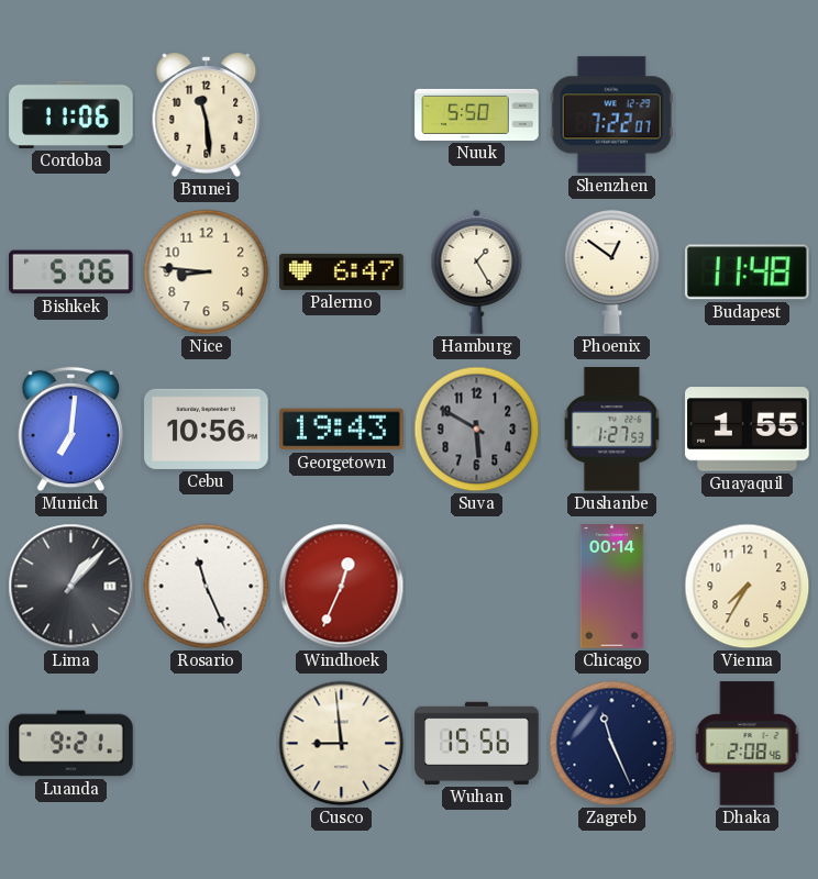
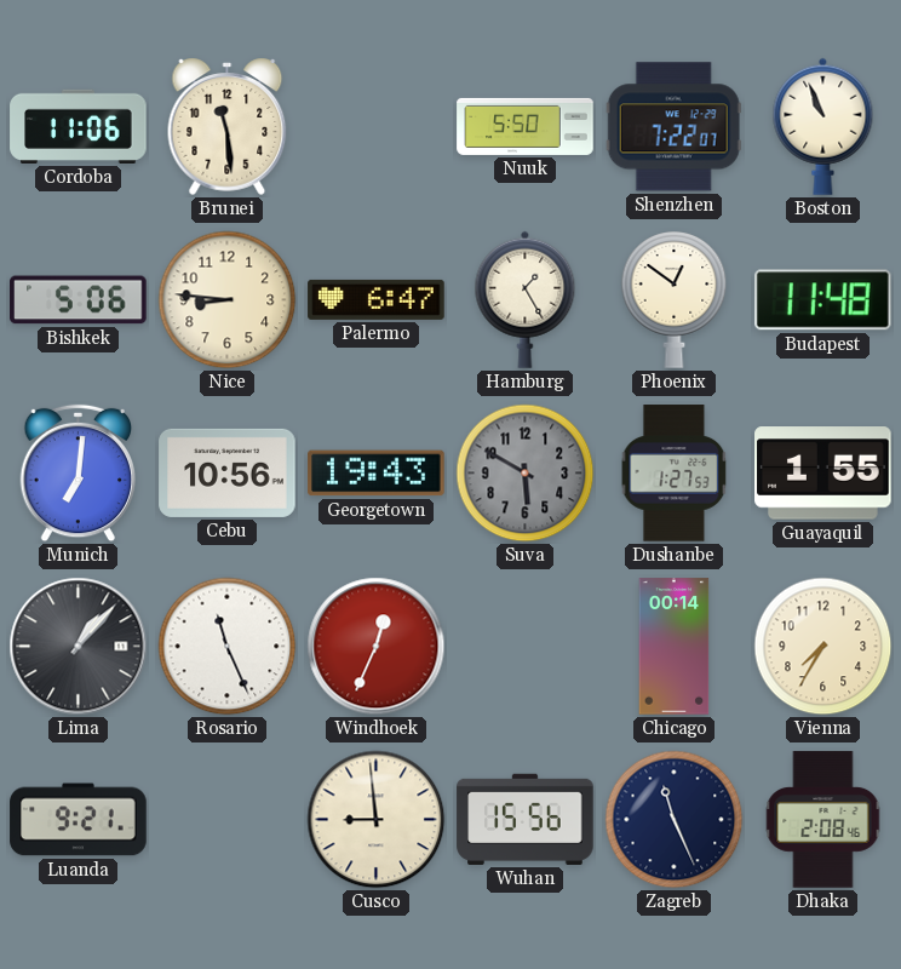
Boston: none -> 10:56 (823, 126)
